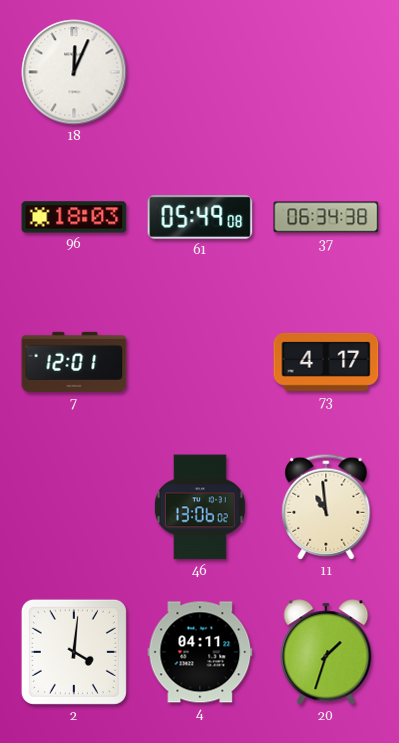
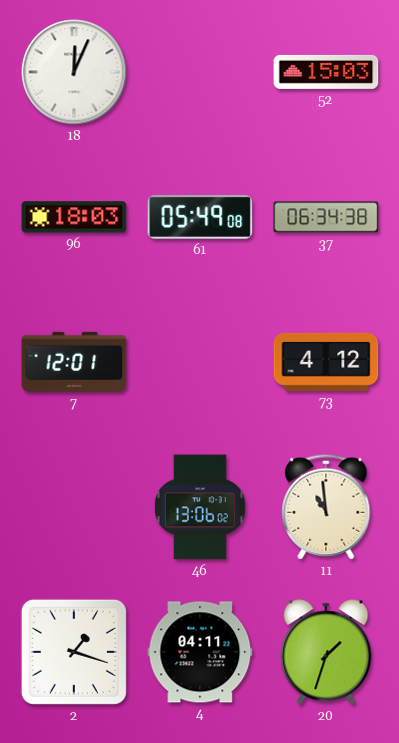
52: none -> 15:03 (326, 72)
73: 4:17 -> 4:12 (326, 362)
2: 4:01 -> 1:18 (74, 652)
